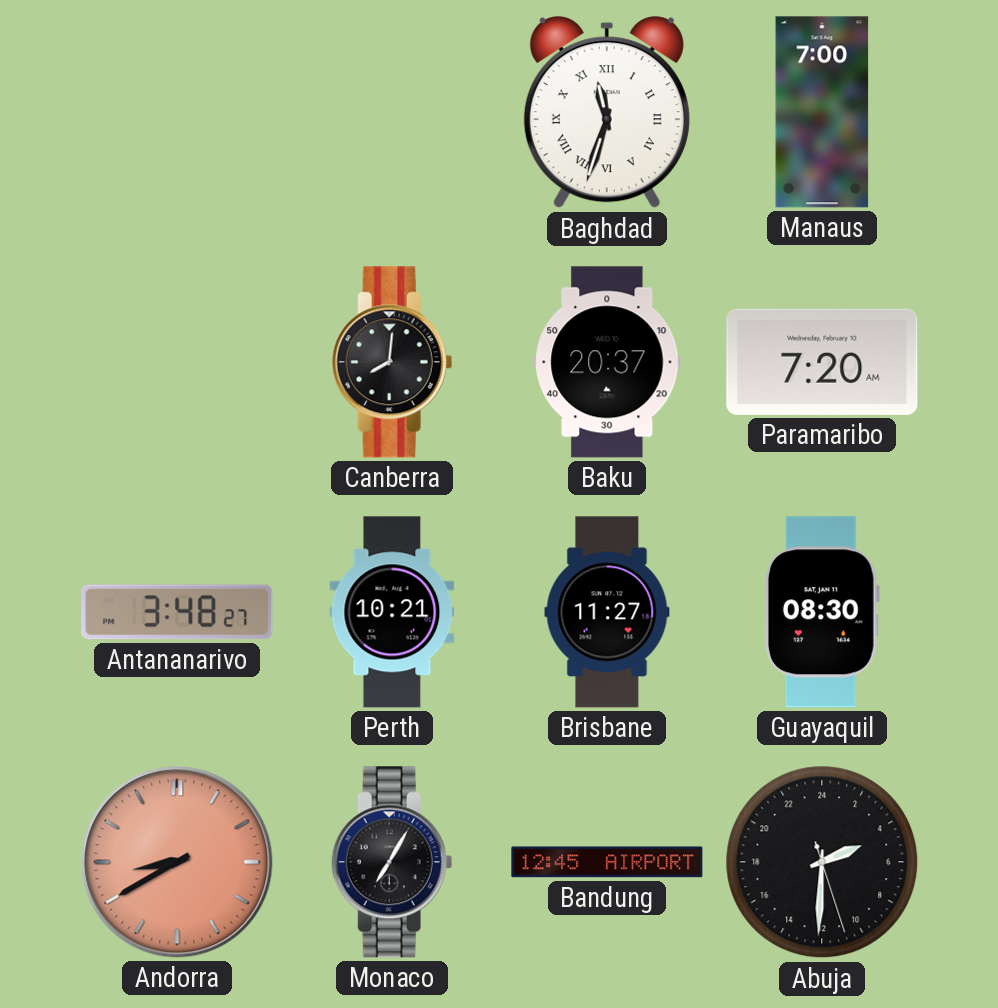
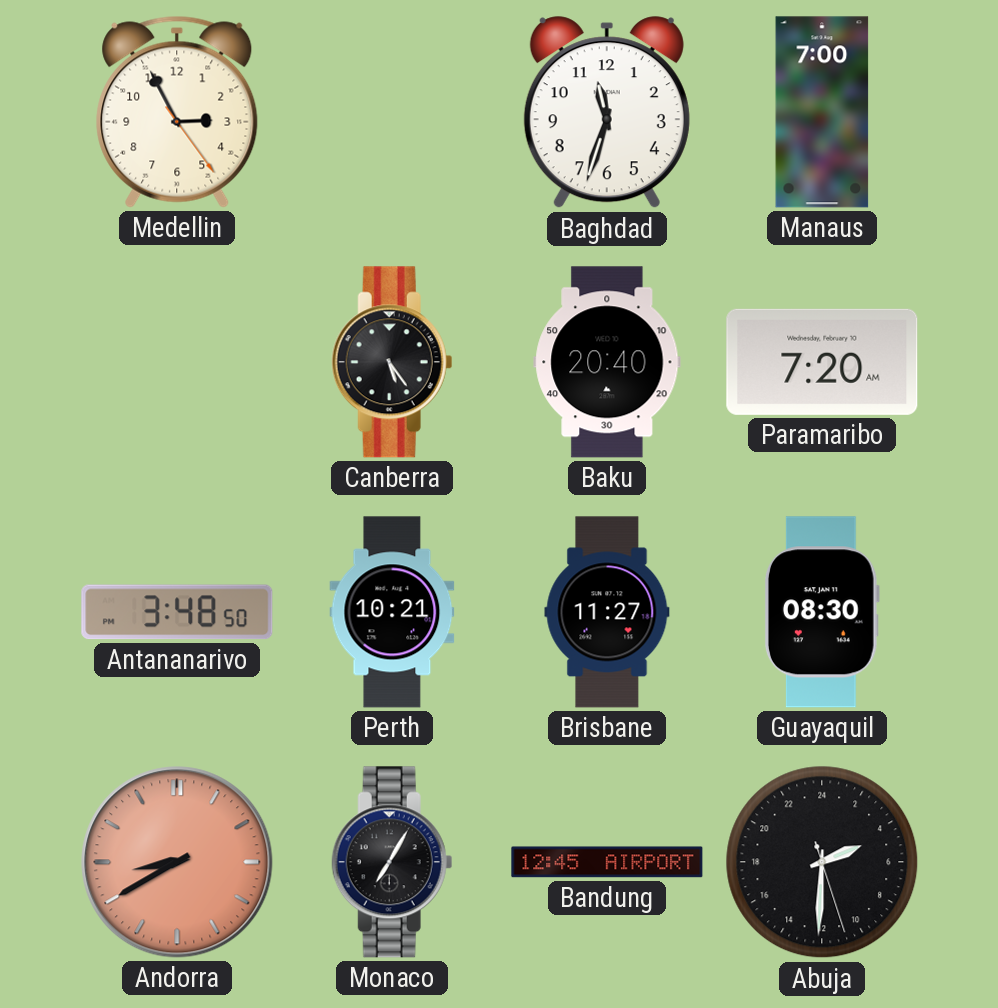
Medellin: none -> 2:55 (177, 112)
Baghdad numerals: Roman -> Arabic (607, 113)
Canberra: 8:01 -> 5:24 (392, 362)
Baku: 20:37 -> 20:40 (607, 362)
Antananarivo: 3:48:27 -> 3:48:50 (177, 612)
